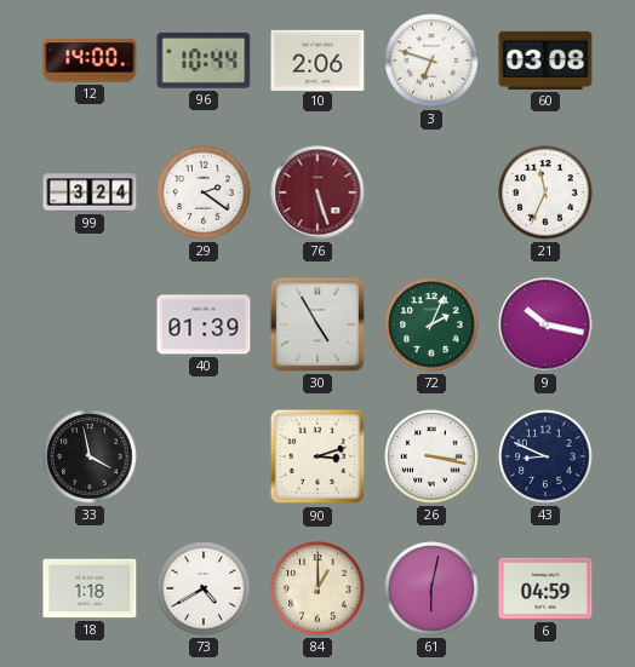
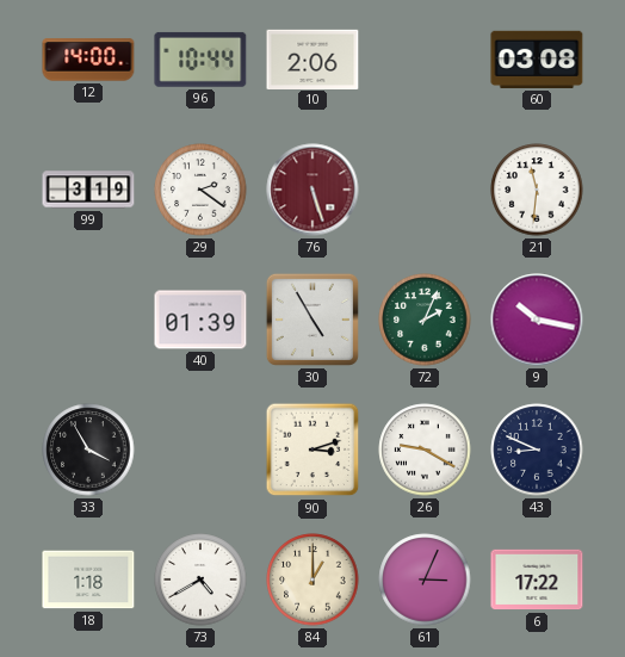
3: 6:48 -> none (431, 61)
99: 3:24 -> 3:19 (88, 190)
21: 11:34 -> 11:31 (537, 190)
33: 3:58 -> 3:55 (88, 450)
26: 3:17 -> 9:20 (425, 450)
61: 6:02 -> 3:04 (425, 579)
6: 04:59 -> 17:22 (537, 579)
